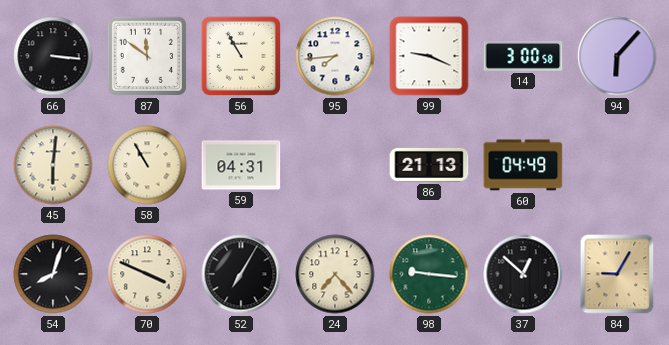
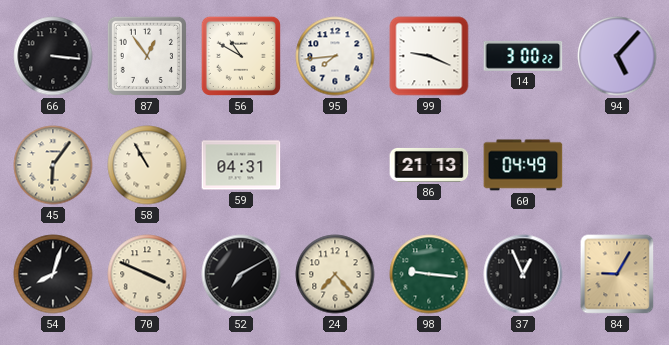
87: 11:51 -> 12:54 (147, 56)
56: 10:55 -> 10:50 (241, 56)
14: 3:00:58 -> 3:00:22 (523, 56)
94: 6:07 -> 5:07 (617, 56)
45: 6:01 -> 6:06 (53, 165)
52: 7:05 -> 7:10 (241, 274)
37: 12:52 -> 12:56 (523, 274)
